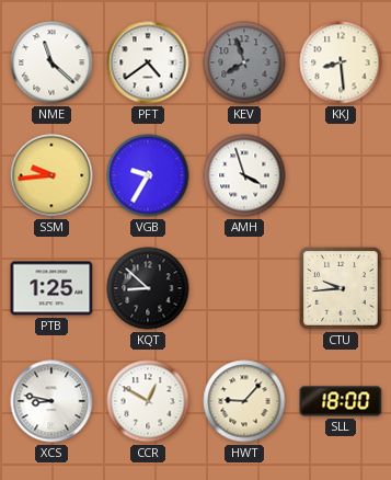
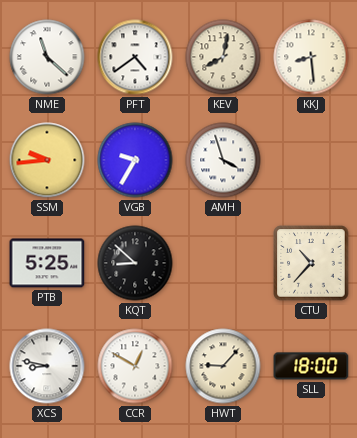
KEV: 7:57 -> 8:02 (223, 57)
KEV dial: grey -> cream (223, 57)
PTB: 1:25 -> 5:25 (47, 263)
CTU: 9:44 -> 10:37 (311, 263)
